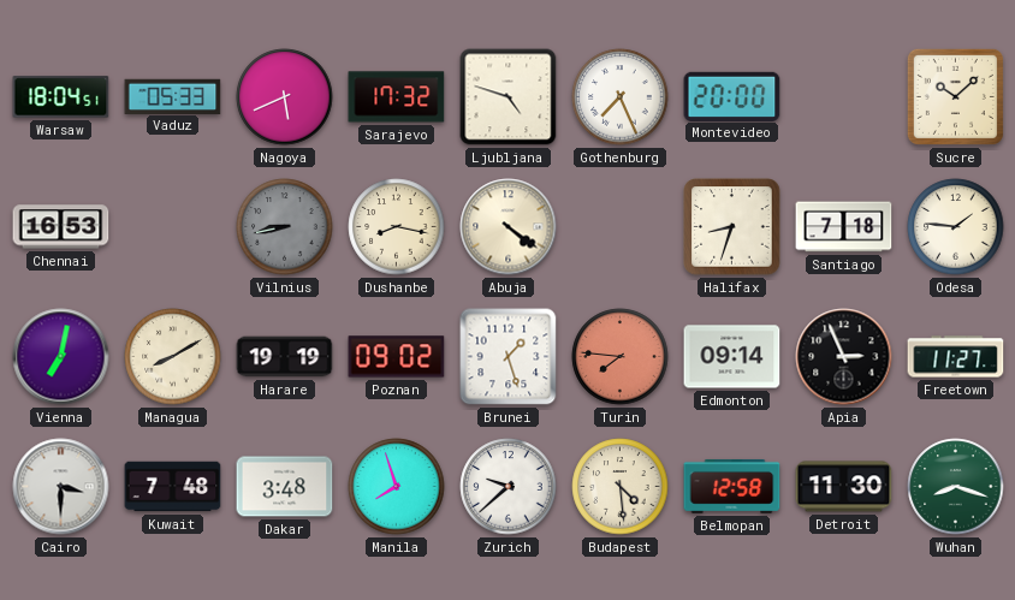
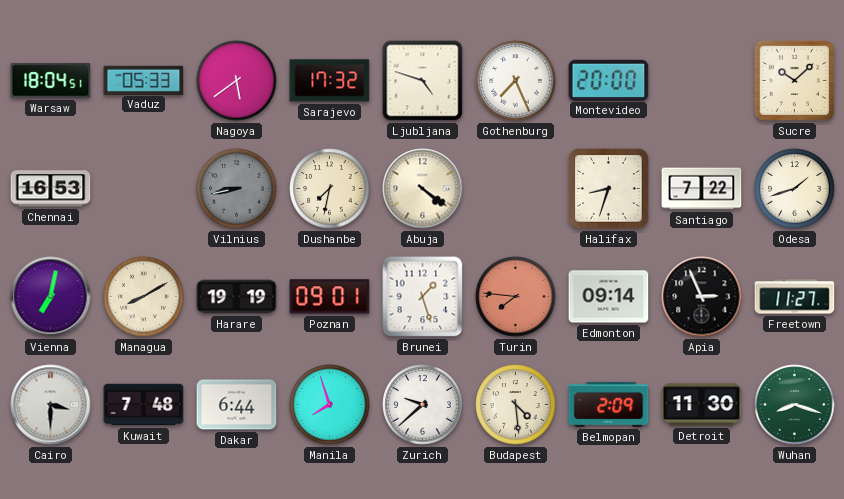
Nagoya: 5:41 -> 5:39 (237, 81)
Dushanbe: 8:17 -> 7:32 (330, 189)
Santiago: 7:18 -> 7:22 (702, 189)
Odesa: 1:46 -> 1:42 (795, 189)
Poznan: 09:02 -> 09:01 (330, 297)
Dakar: 3:48 -> 6:44 (237, 405)
Belmopan: 12:58 -> 2:09 (609, 404)
